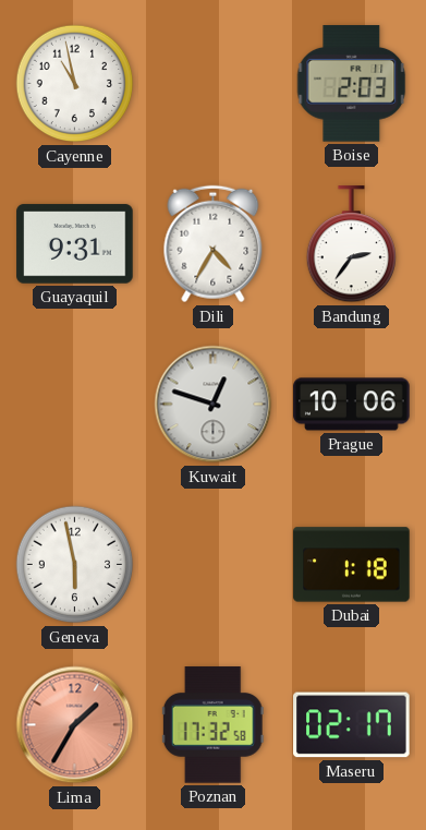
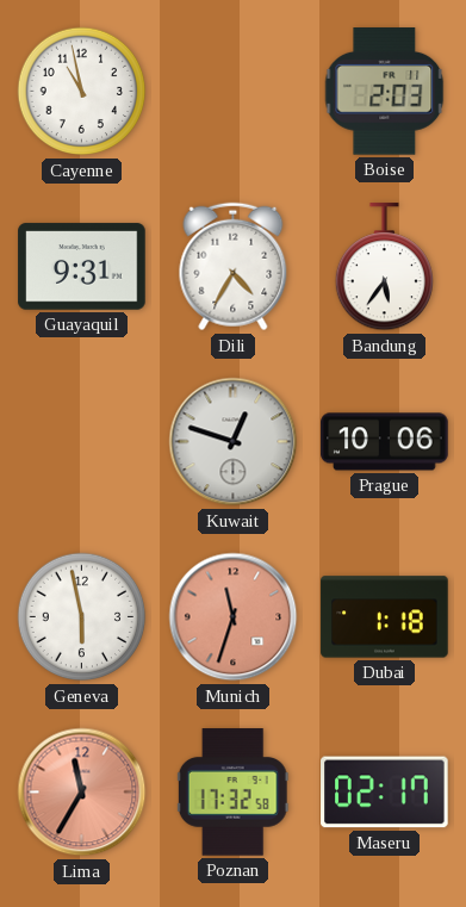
Bandung: 2:36 -> 5:36 (384, 267)
Munich: none -> 11:33 (234, 617)
Lima: 1:35 -> 11:35 (82, 793)
